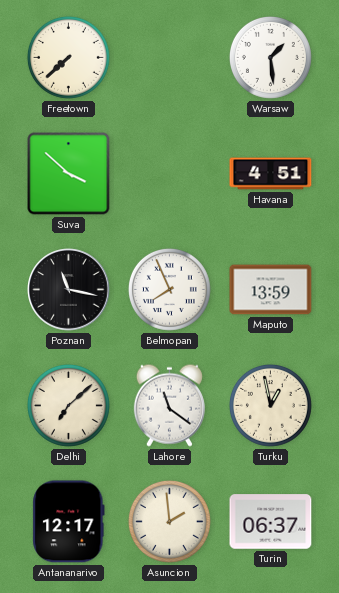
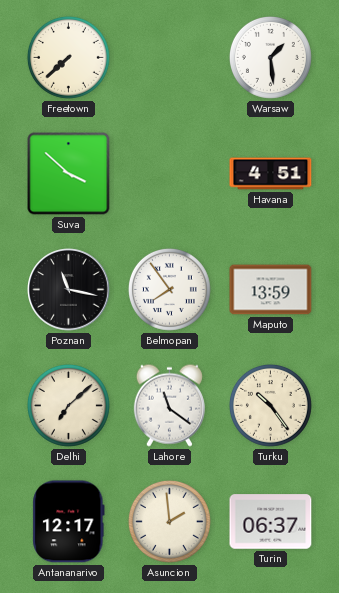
Belmopan: 7:56 -> 7:54 (169, 289)
Turku: 12:58 -> 10:24 (270, 405)
